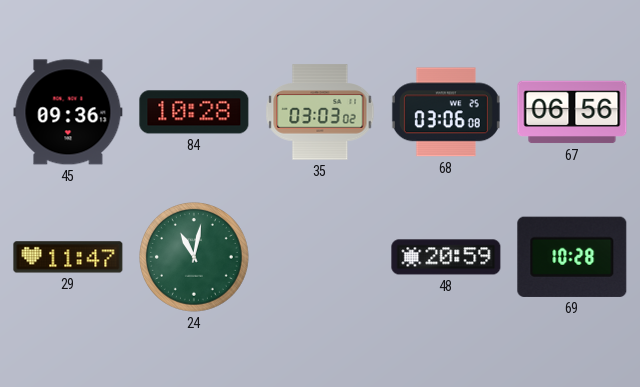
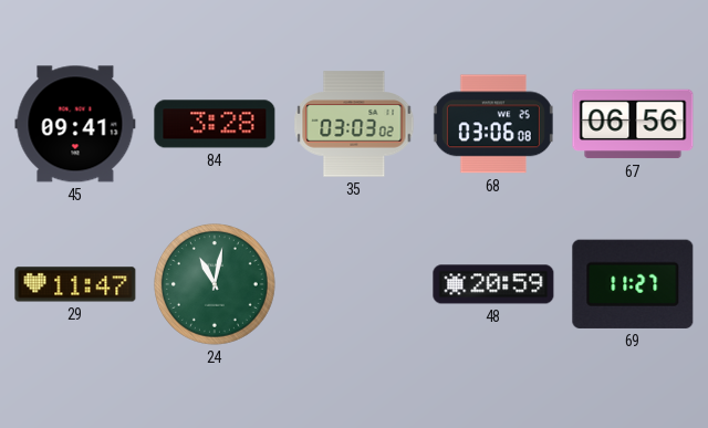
45: 09:36 -> 09:41 (75, 124)
84: 10:28 -> 3:28 (215, 124)
69: 10:28 -> 11:27 (633, 284)
